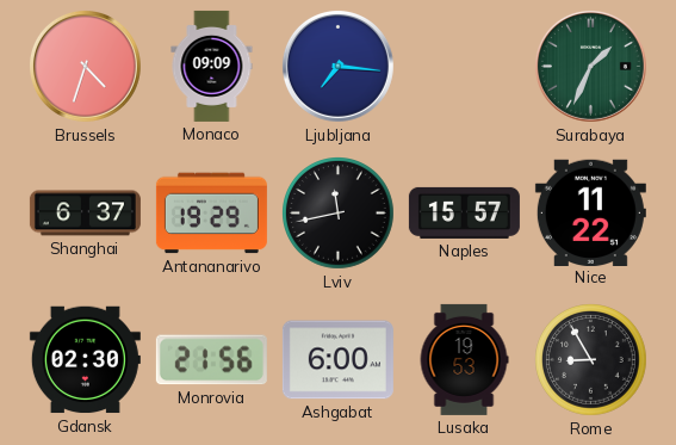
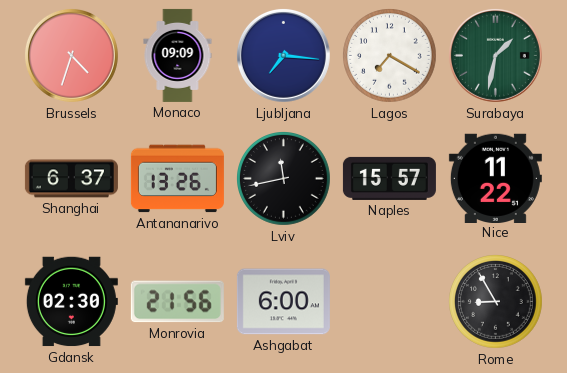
Lagos: none -> 7:20 (390, 56)
Surabaya: 1:34 -> 1:32 (495, 55)
Antananarivo: 19:29 -> 13:26 (177, 179)
Lusaka: 19:53 -> none (464, 359)
